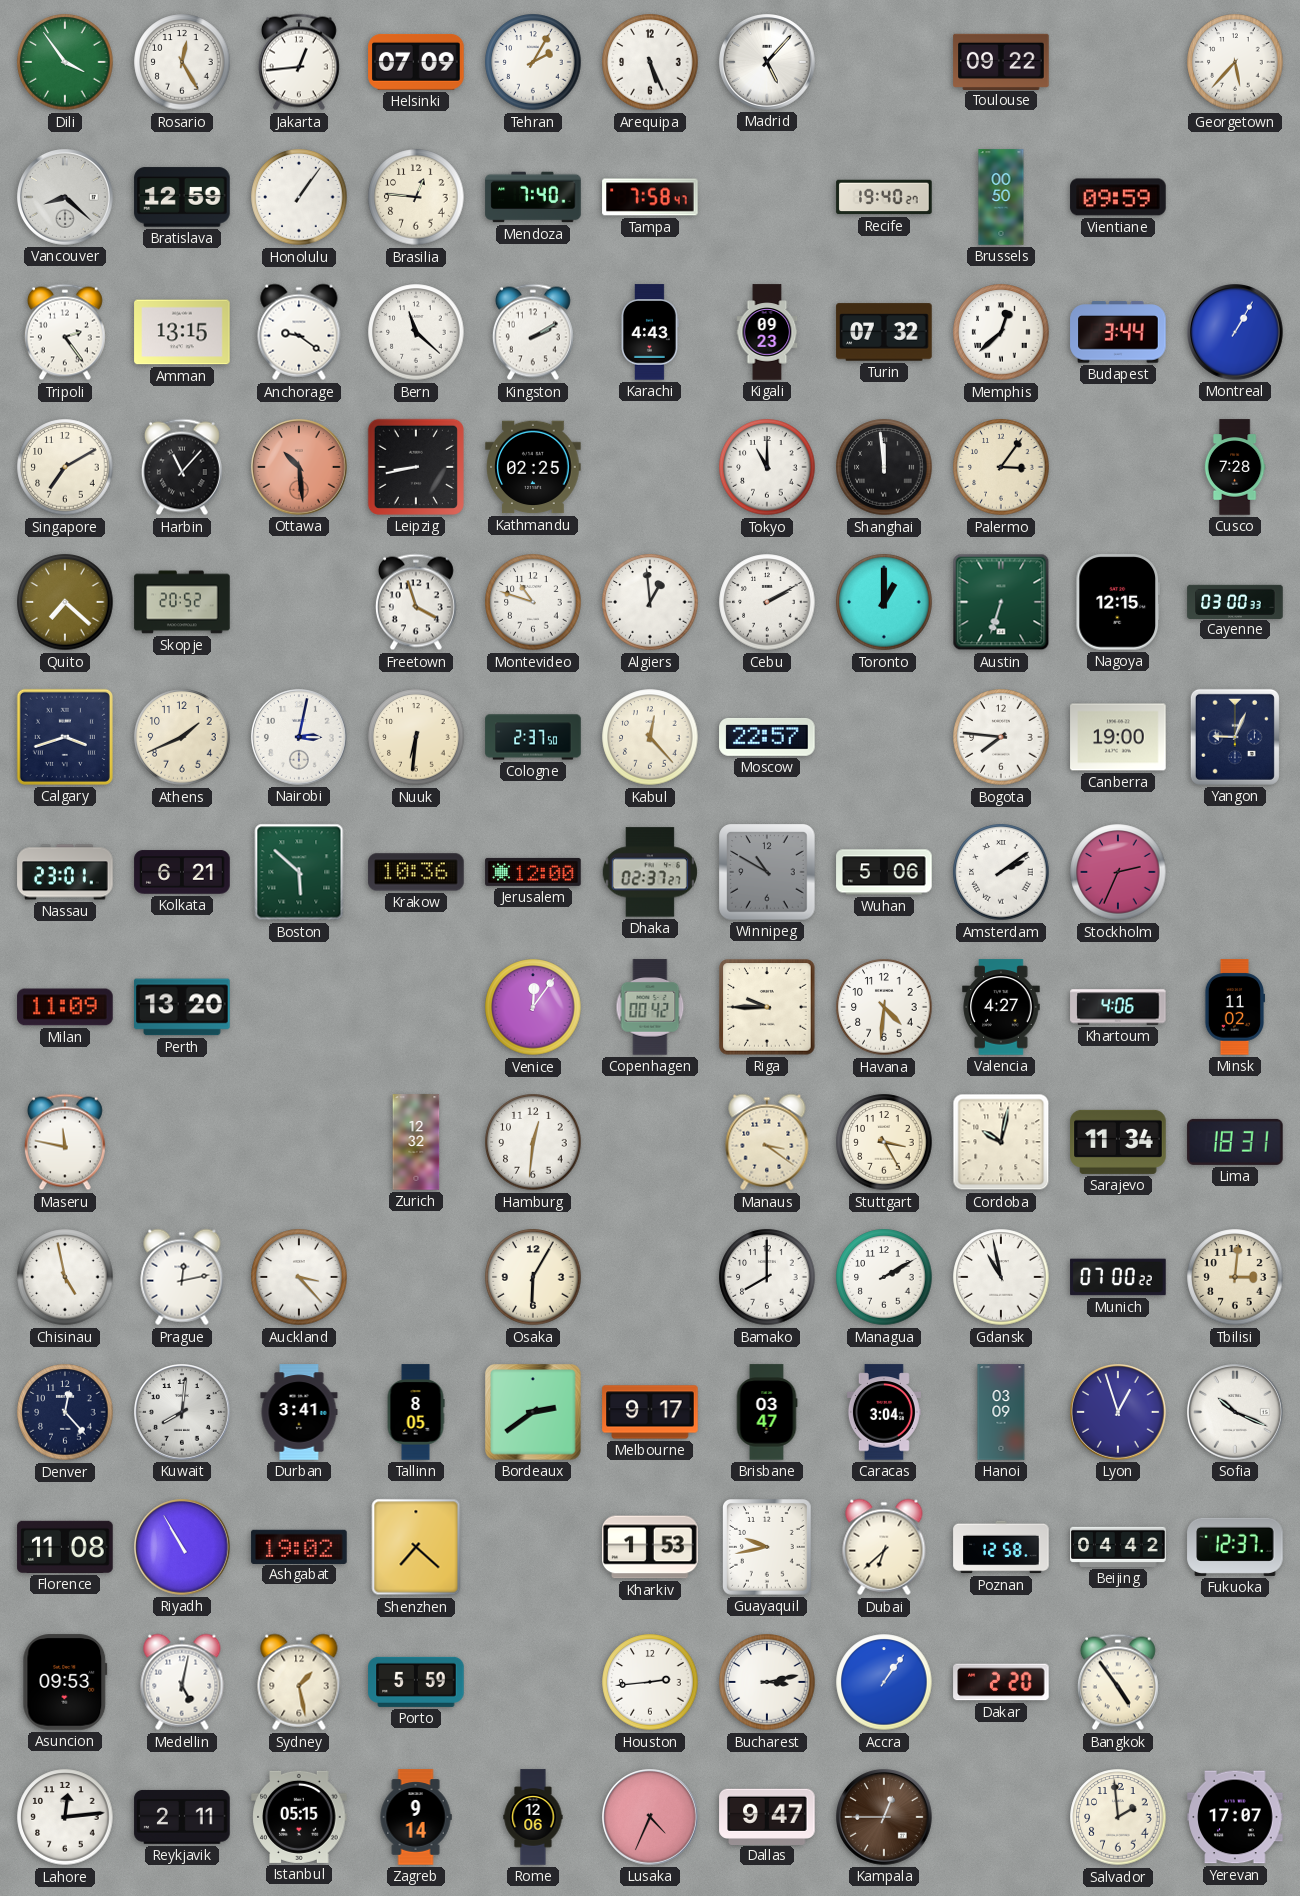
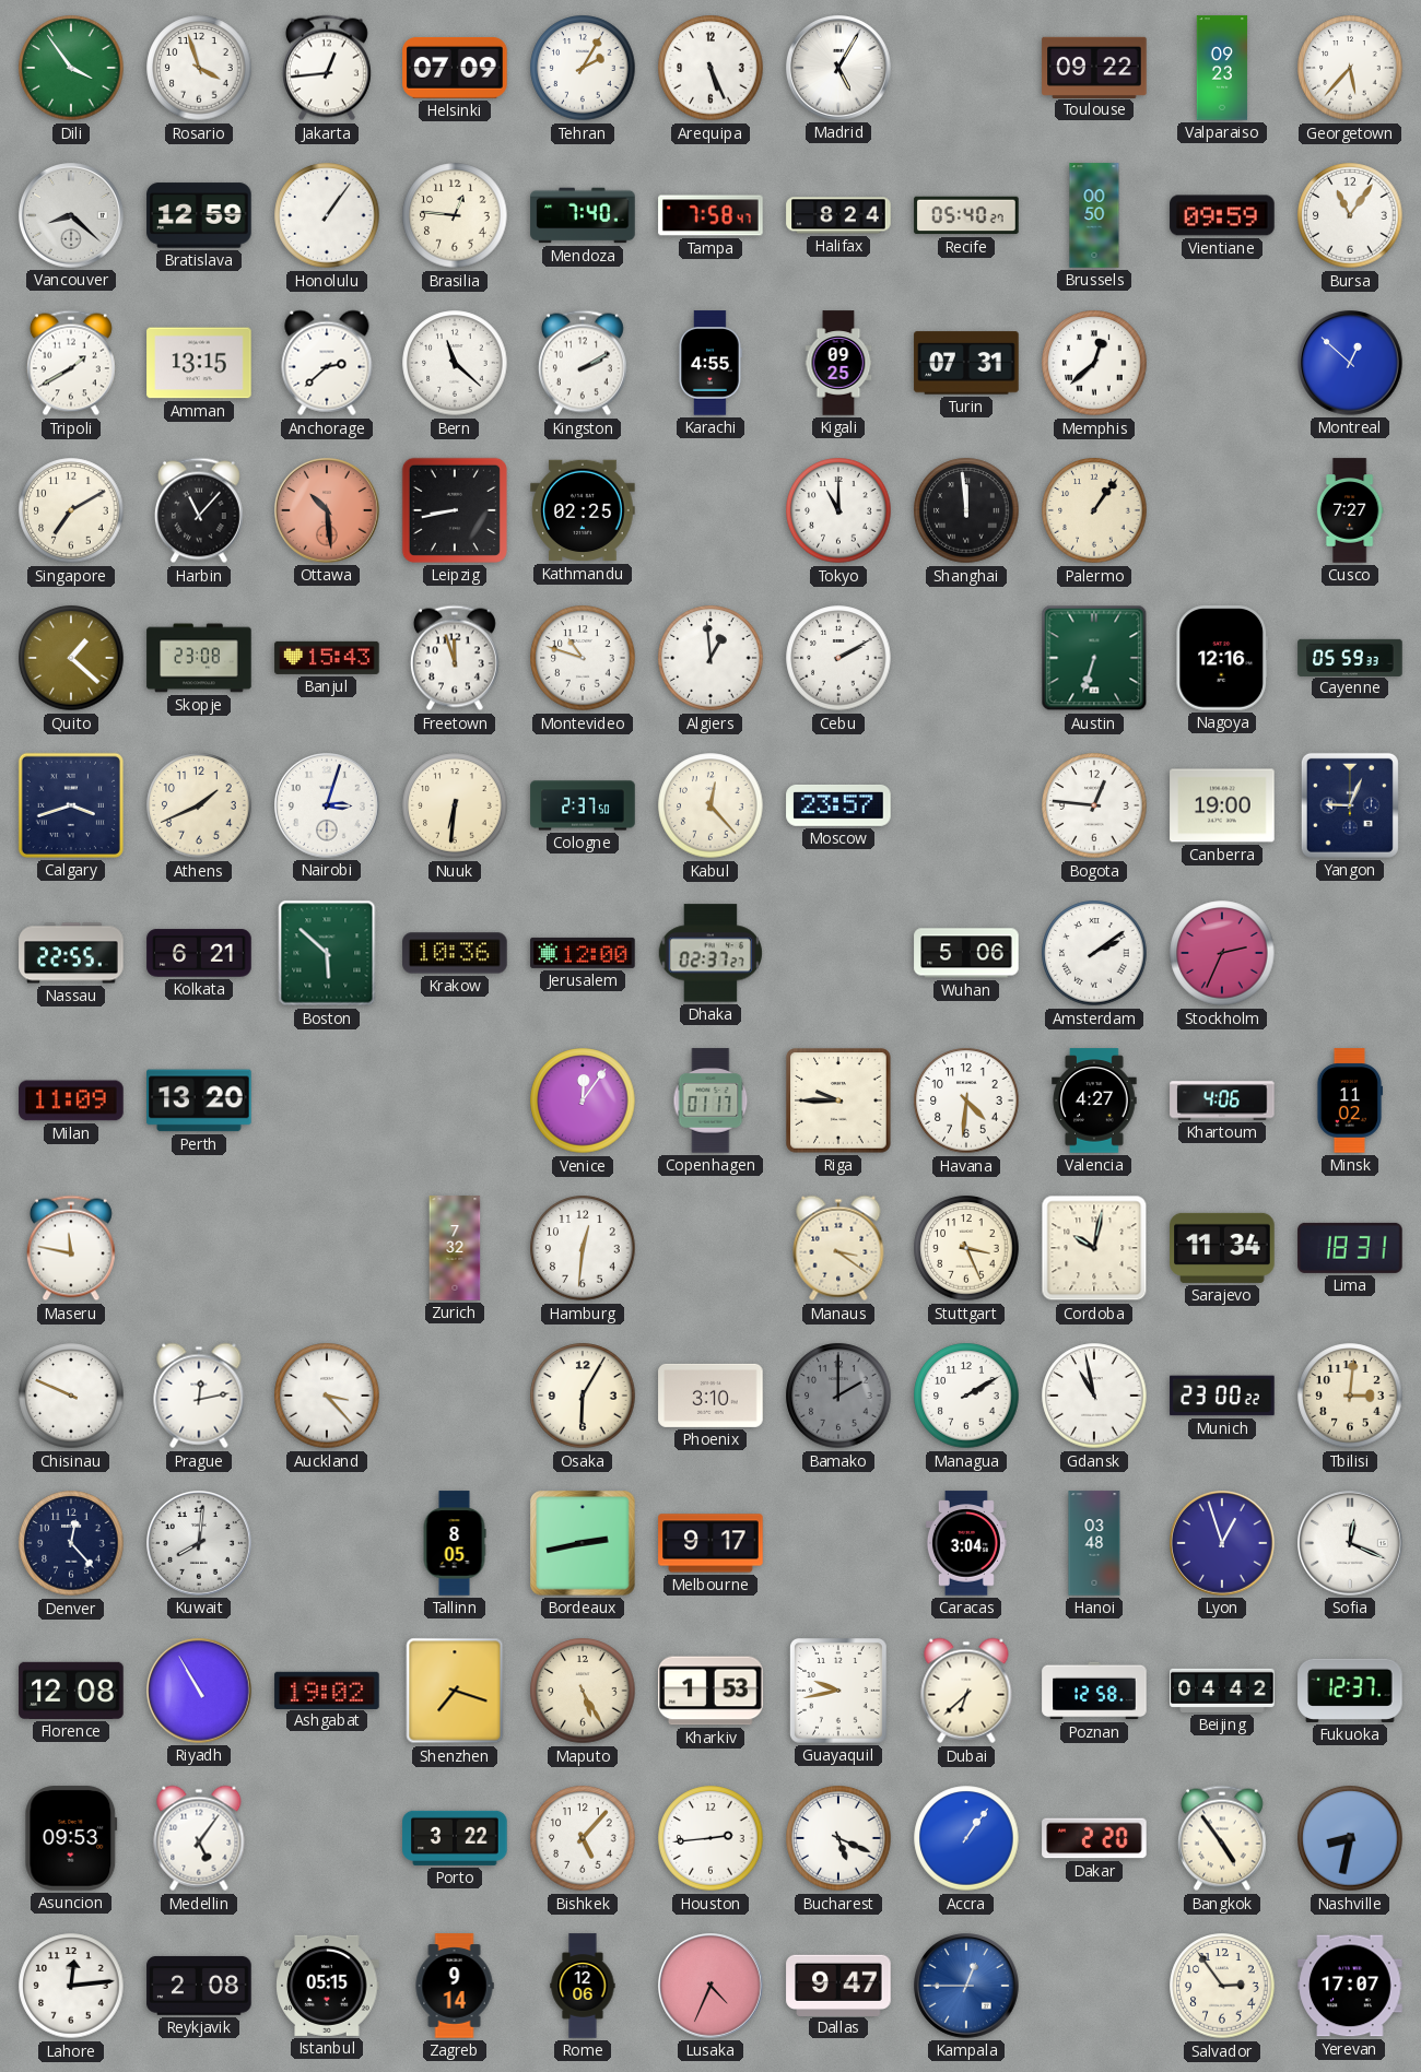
Rosario: 12:25 -> 3:57 (199, 68)
Madrid: 5:07 -> 5:05 (839, 69)
Valparaiso: none -> 09:23 (1222, 68)
Halifax: none -> 8:24 (838, 215)
Recife: 19:40 -> 05:40 (966, 215)
Bursa: none -> 11:06 (1350, 215)
Tripoli: 2:24 -> 1:40 (71, 363)
Anchorage: 9:21 -> 2:38 (327, 363)
Karachi: 4:43 -> 4:55 (710, 363)
Kigali: 09:23 -> 09:25 (838, 363)
Turin: 07:32 -> 07:31 (966, 363)
Budapest: 3:44 -> none (1118, 332)
Montreal: 1:05 -> 12:52 (1351, 364)
Palermo: 3:06 -> 1:06 (1094, 510)
Cusco: 7:28 -> 7:27 (1350, 510)
Quito: 7:22 -> 1:22 (71, 658)
Skopje: 20:52 -> 23:08 (199, 658)
Banjul: none -> 15:43 (327, 658)
Freetown: 3:57 -> 11:57 (455, 658)
Toronto: 1:00 -> none (884, 602)
Nagoya: 12:15 -> 12:16 (1222, 658)
Cayenne: 03:00 -> 05:59 (1350, 657)
Nairobi: 3:02 -> 3:03 (328, 807)
Moscow: 22:57 -> 23:57 (838, 805)
Bogota: 7:46 -> 12:46 (1094, 805)
Nassau: 23:01 -> 22:55 (71, 953)
Winnipeg: 10:50 -> none (767, 872)
Copenhagen: 00:42 -> 01:17 (710, 1100)
Zurich: 12:32 -> 7:32 (455, 1248)
Stuttgart: 3:25 -> 3:26 (966, 1248)
Chisinau: 4:58 -> 9:49 (71, 1396)
Phoenix: none -> 3:10 (710, 1396)
Bamako: 8:00 -> 2:00 (838, 1396)
Bamako dial: white -> grey (838, 1396)
Munich: 07:00 -> 23:00 (1222, 1396)
Durban: 3:41 -> none (299, 1412)
Bordeaux: 2:39 -> 2:43 (583, 1543)
Brisbane: 03:47 -> none (767, 1412)
Hanoi: 03:09 -> 03:48 (1094, 1543)
Sofia: 10:19 -> 12:19 (1351, 1544)
Florence: 11:08 -> 12:08 (71, 1691)
Shenzhen: 7:22 -> 7:18 (455, 1691)
Maputo: none -> 5:25 (583, 1691)
Medellin: 5:02 -> 5:06 (199, 1838)
Sydney: 1:28 -> none (299, 1682)
Porto: 5:59 -> 3:22 (455, 1838)
Bishkek: none -> 5:07 (583, 1838)
Bucharest: 3:13 -> 5:19 (838, 1838)
Nashville: none -> 8:32 (1350, 1838)
Reykjavik: 2:11 -> 2:08 (199, 1986)
Kampala dial: brown -> blue (967, 1987)
Salvador: 1:59 -> 2:54 (1222, 1986)
